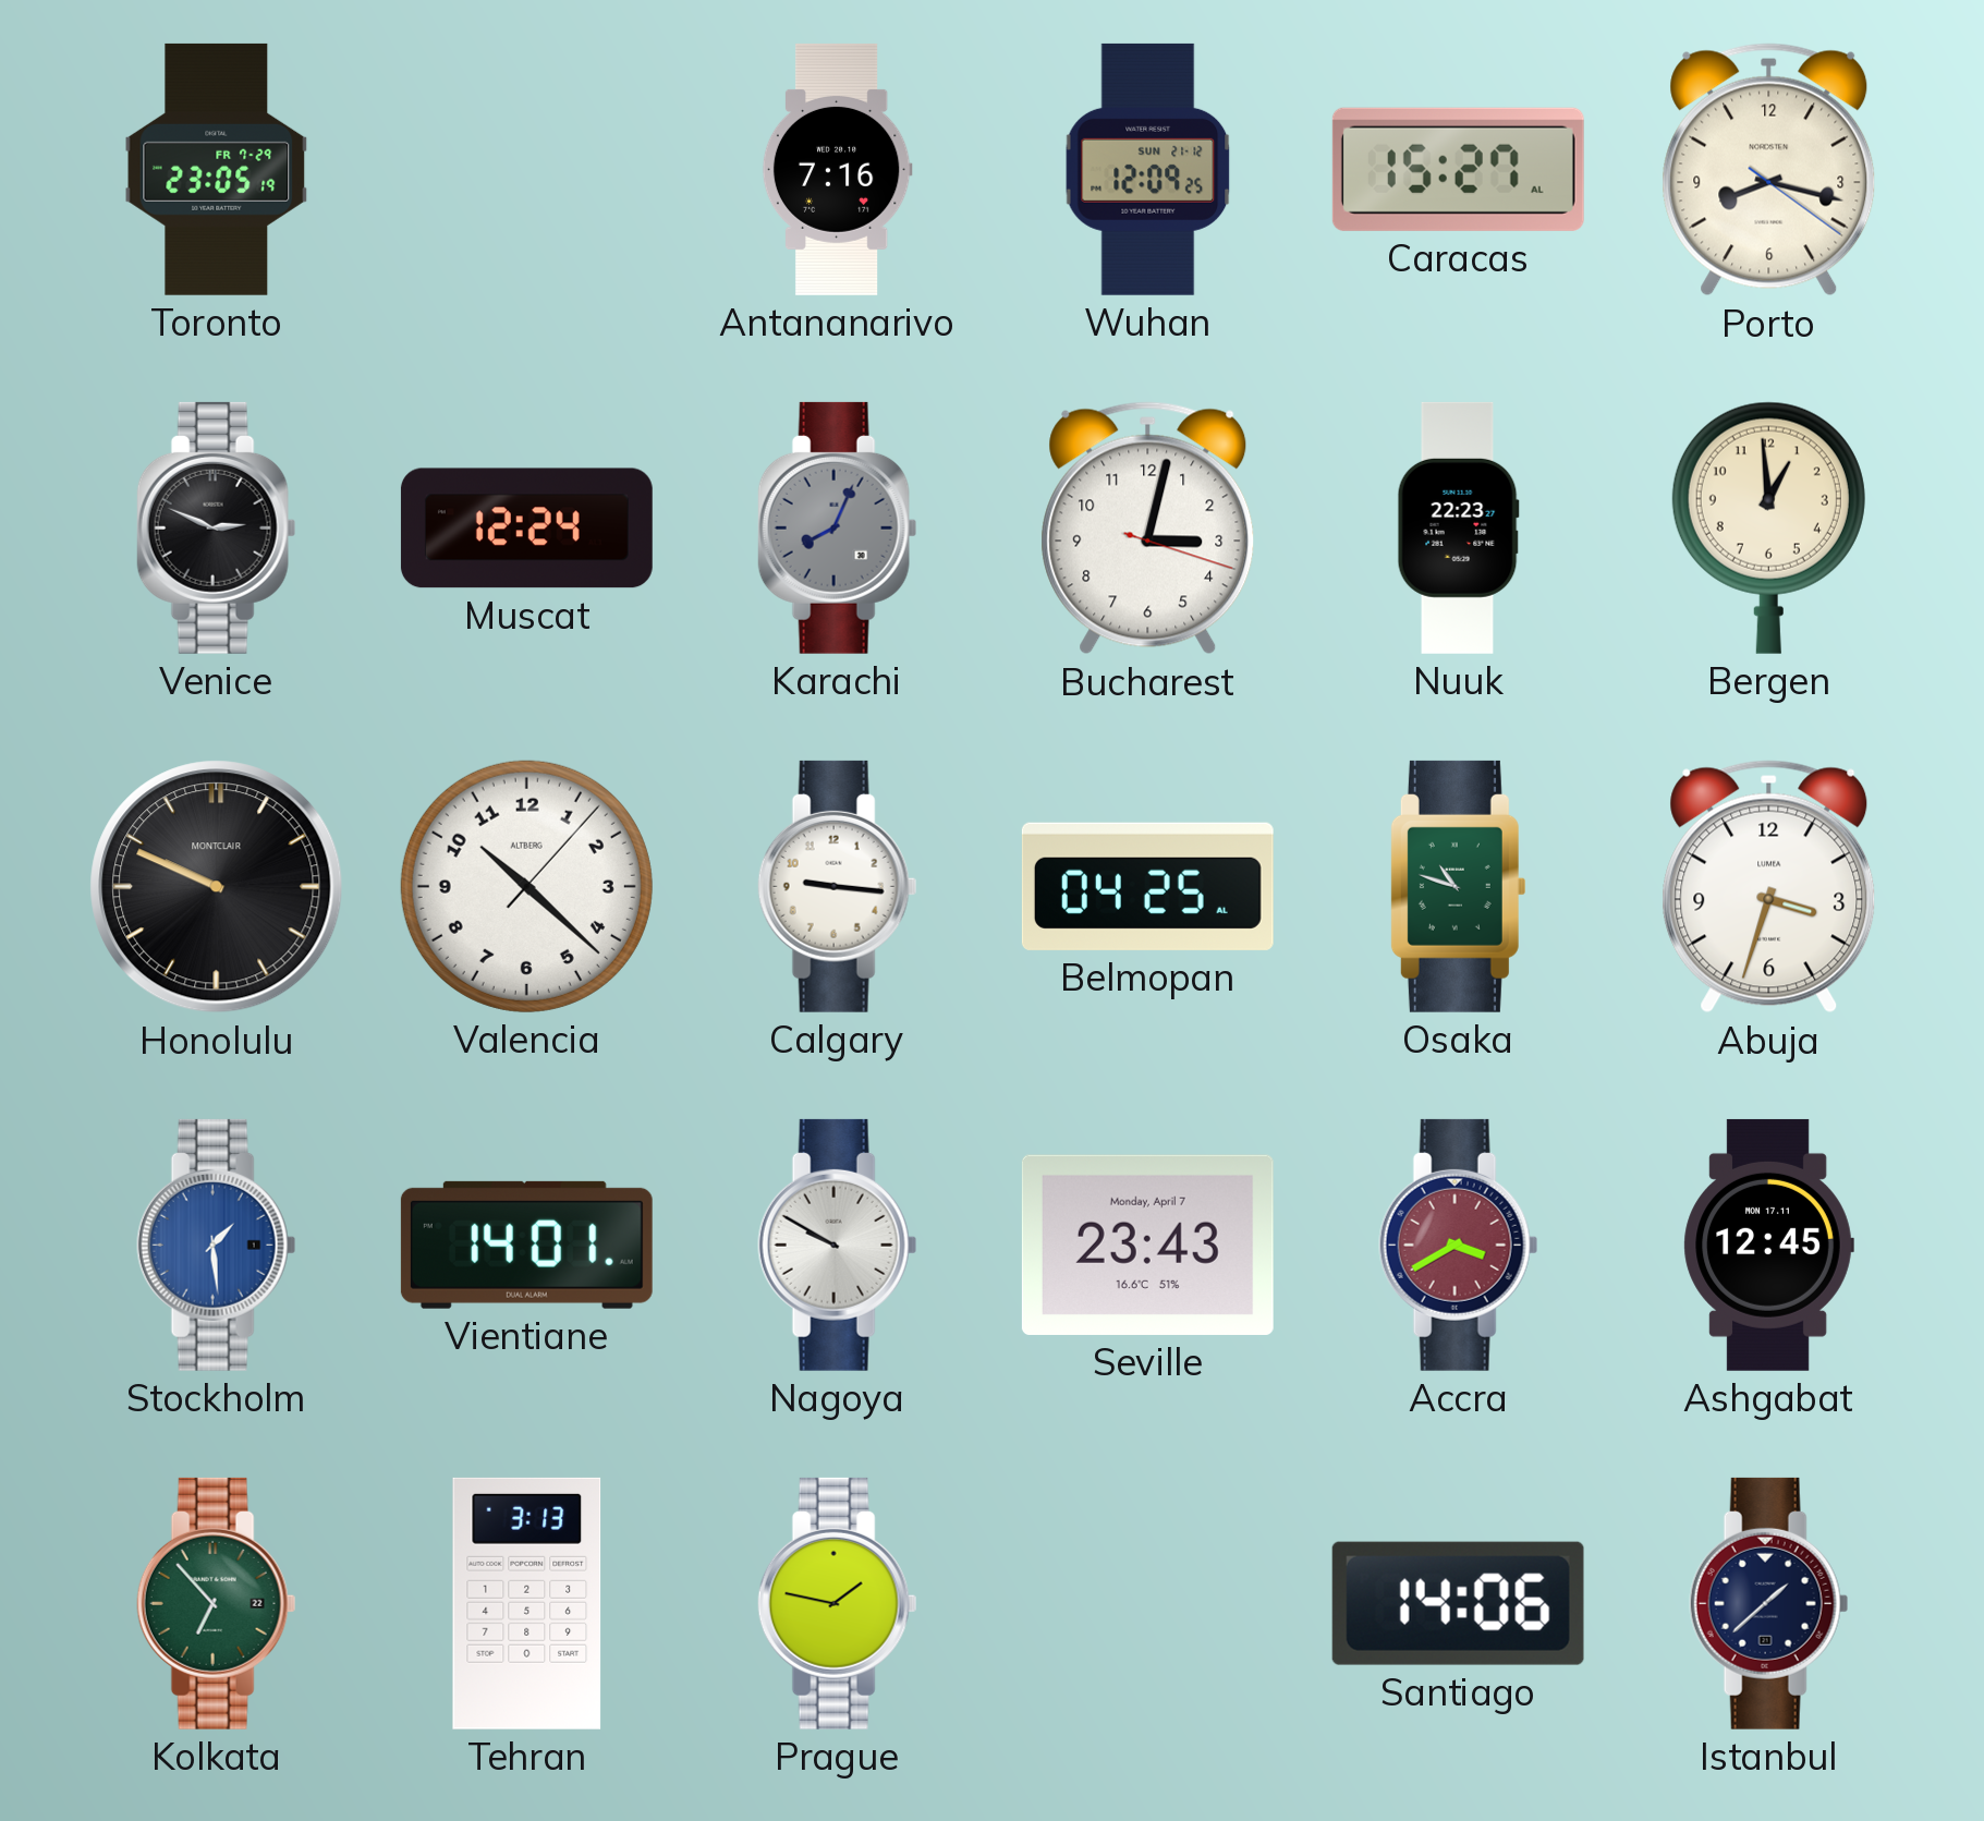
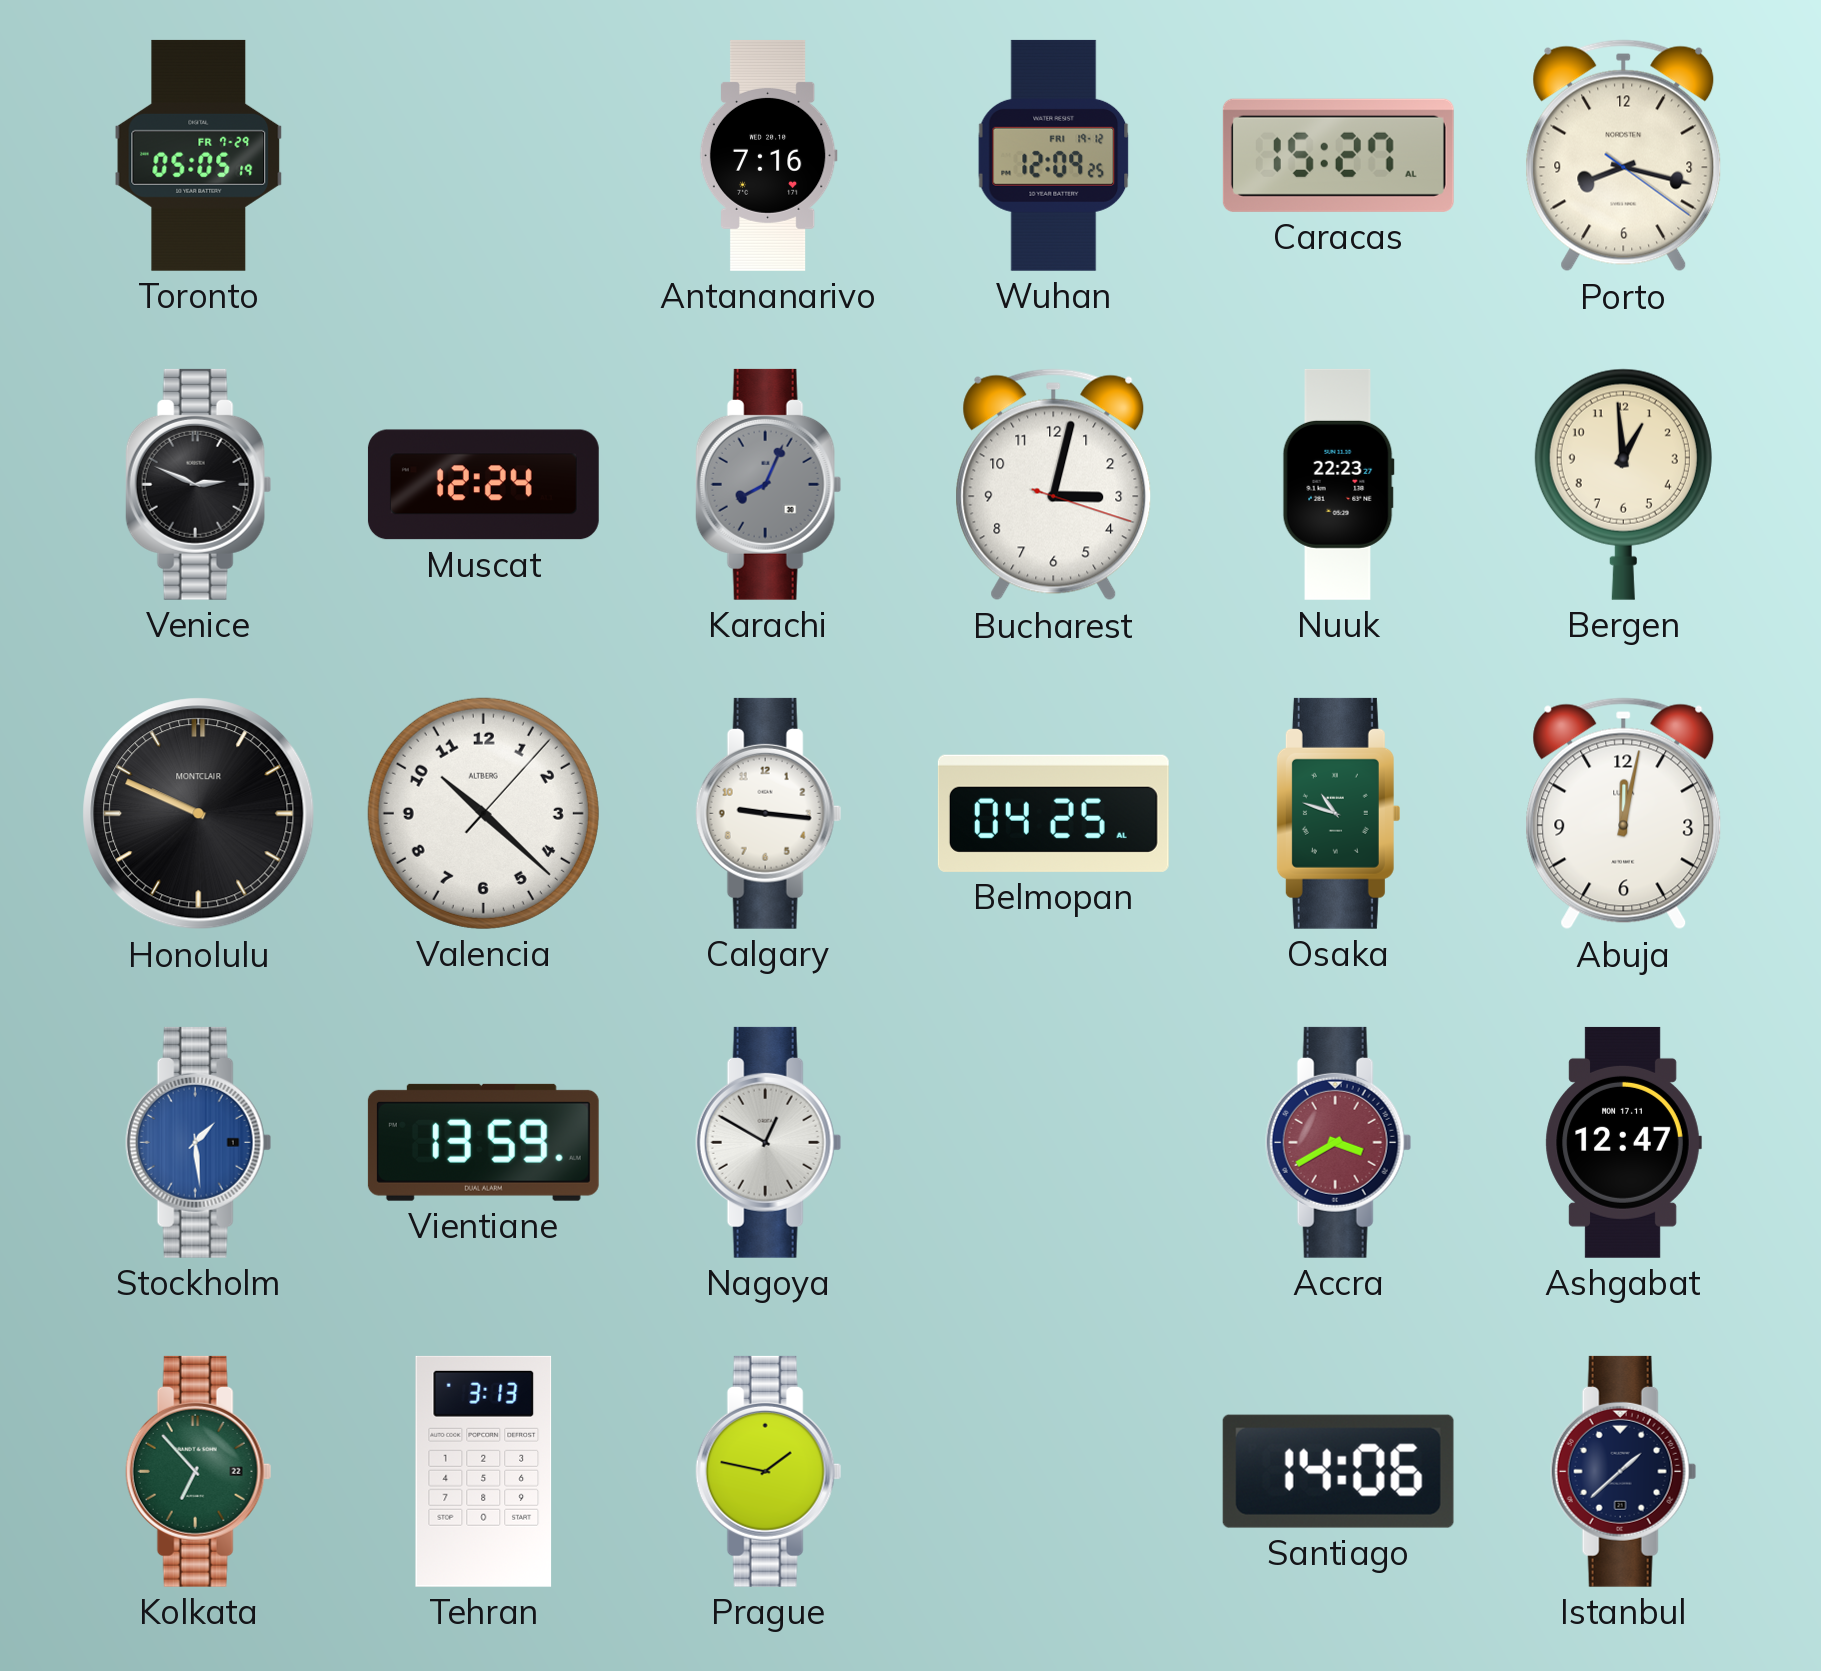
Toronto: 23:05 -> 05:05 (199, 155)
Wuhan date: SUN 21-12 -> FRI 19-12 (1054, 155)
Abuja: 3:33 -> 12:02 (1624, 814)
Vientiane: 14:01 -> 13:59 (483, 1142)
Nagoya: 9:50 -> 12:50 (769, 1142)
Seville: 23:43 -> none (1147, 1245)
Ashgabat: 12:45 -> 12:47 (1623, 1142)
